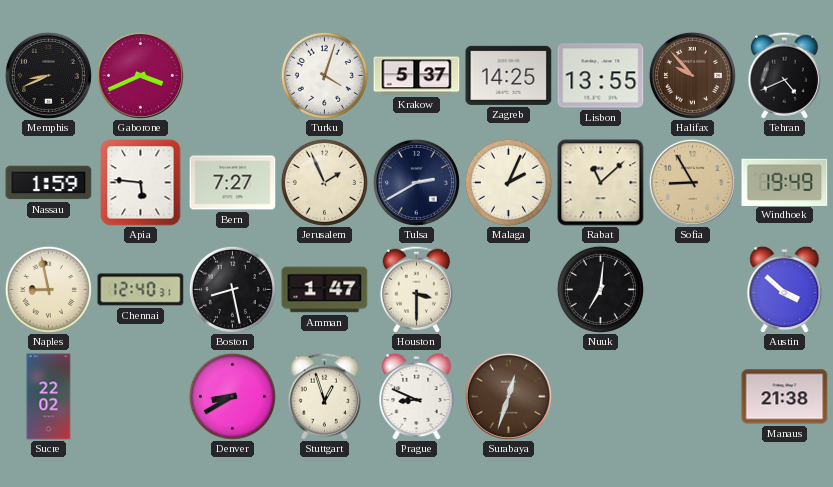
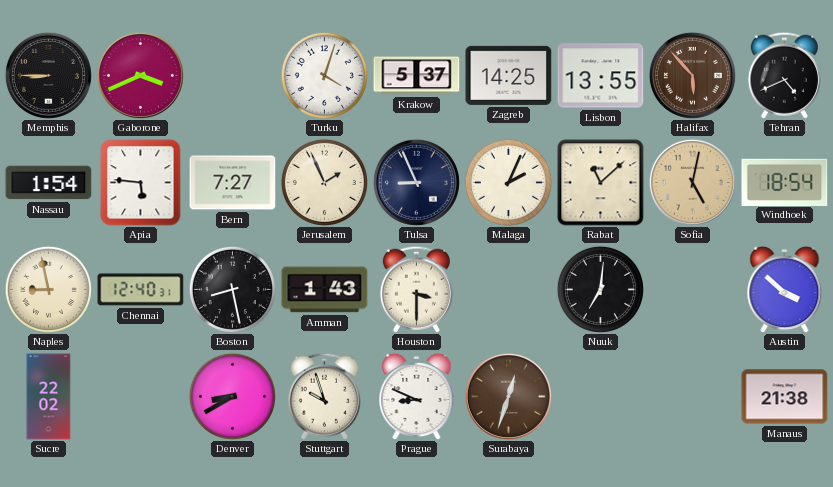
Memphis: 8:41 -> 8:45 (48, 75)
Halifax: 9:53 -> 5:53 (692, 75)
Nassau: 1:59 -> 1:54 (49, 183)
Tulsa: 2:40 -> 8:56 (416, 182)
Sofia: 8:55 -> 5:02 (692, 182)
Windhoek: 19:49 -> 18:54 (785, 182)
Amman: 1:47 -> 1:43 (325, 290)
Stuttgart: 12:57 -> 9:57 (324, 396)
